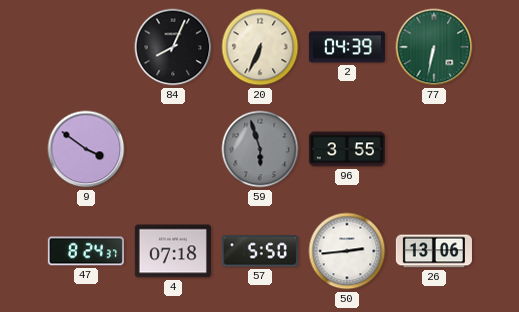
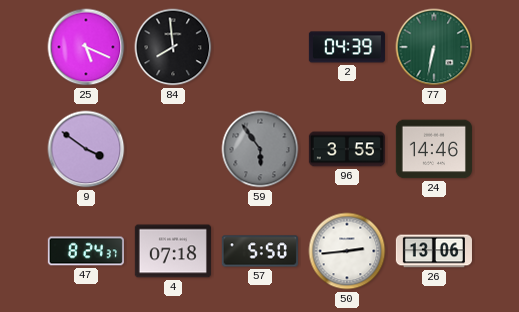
25: none -> 5:19 (86, 47)
84: 8:04 -> 7:59 (173, 47)
20: 6:34 -> none (260, 47)
59: 5:57 -> 5:54 (260, 149)
24: none -> 14:46 (434, 149)
